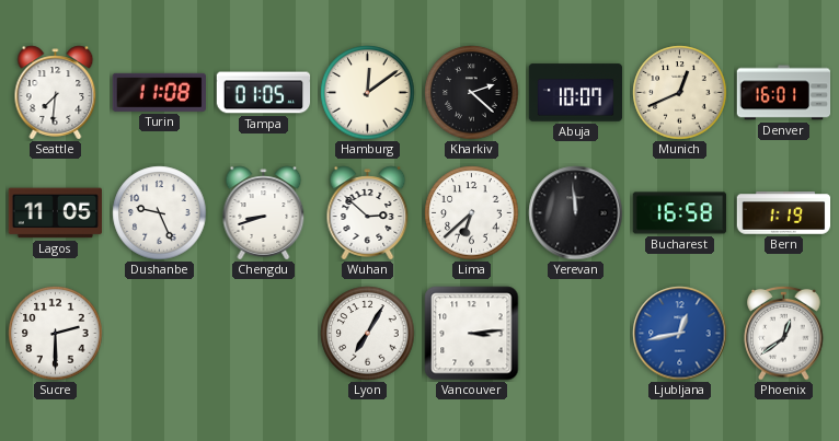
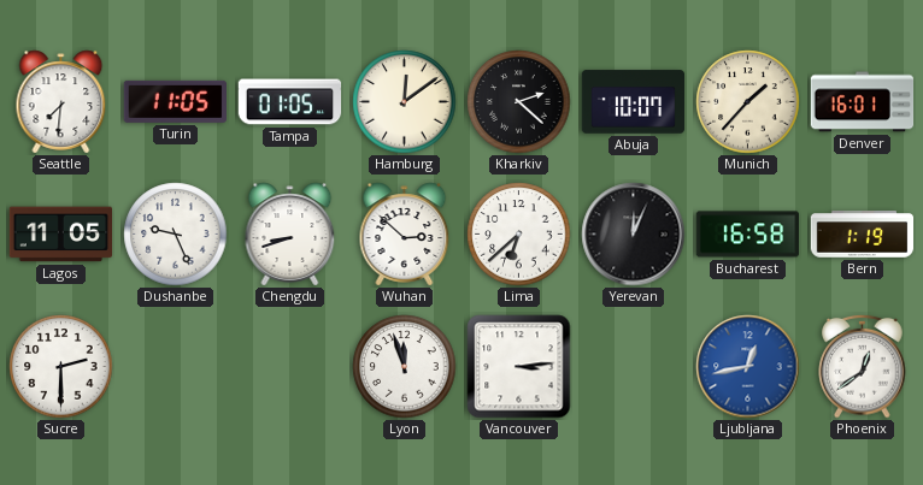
Turin: 11:08 -> 11:05 (175, 101)
Munich: 12:41 -> 1:37 (748, 102)
Yerevan: 11:59 -> 12:04 (634, 235)
Lyon: 7:05 -> 11:57 (405, 367)
